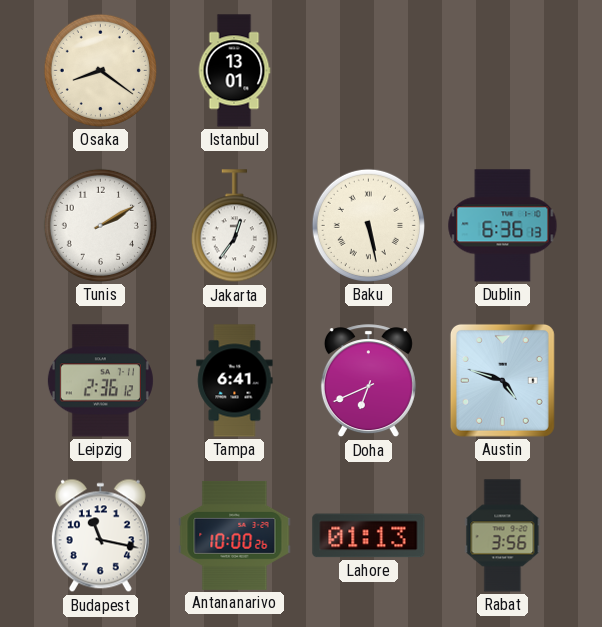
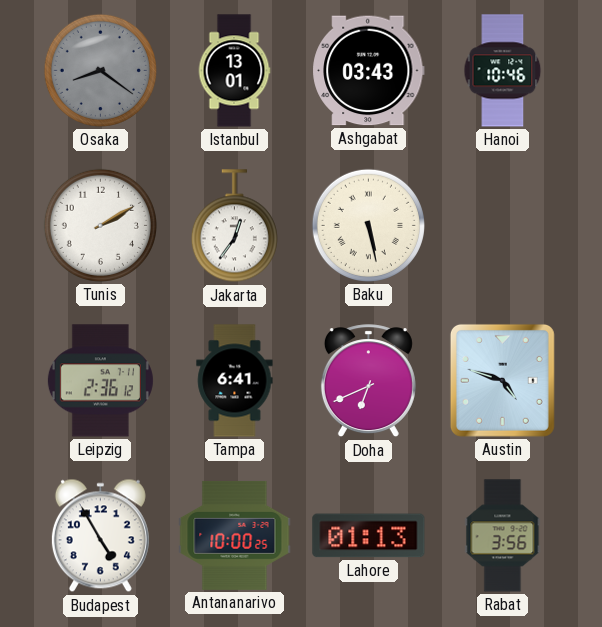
Osaka dial: cream -> grey (100, 70)
Ashgabat: none -> 03:43 (369, 71)
Hanoi: none -> 10:46 (503, 71)
Dublin: 6:36 -> none (503, 226)
Budapest: 11:17 -> 4:55 (100, 536)
Antananarivo: 10:00:26 -> 10:00:25 (235, 535)
